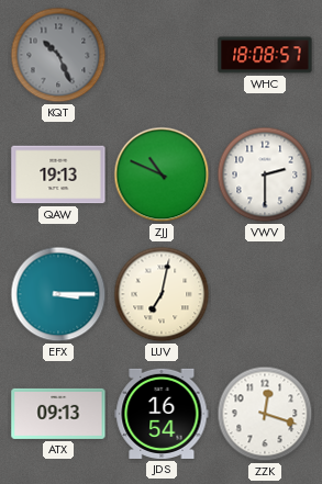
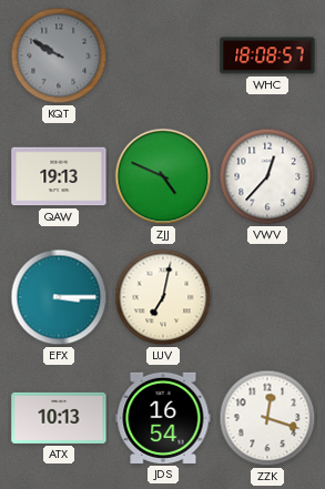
KQT: 10:26 -> 9:50 (59, 55)
ZJJ: 10:49 -> 4:49 (163, 176)
VWV: 2:30 -> 12:37 (267, 176)
ATX: 09:13 -> 10:13 (59, 418)
